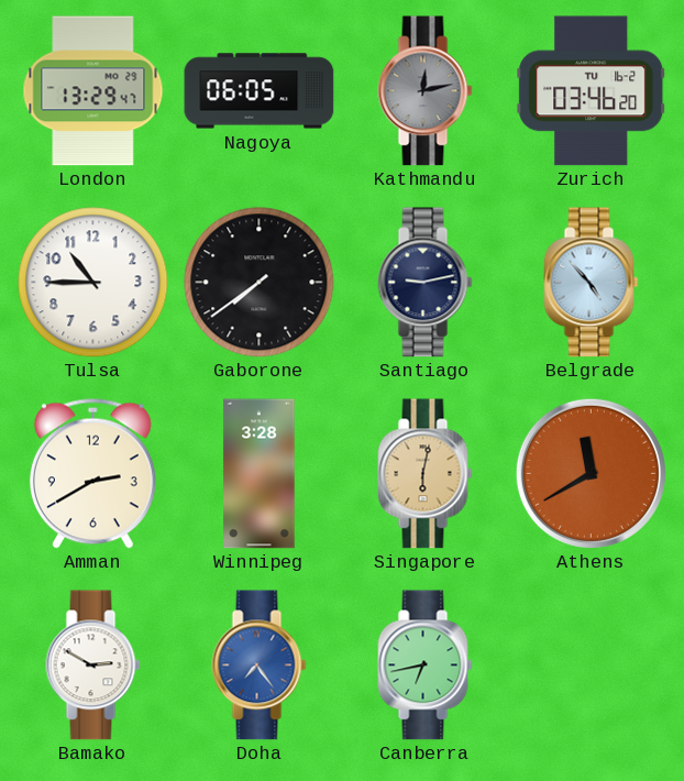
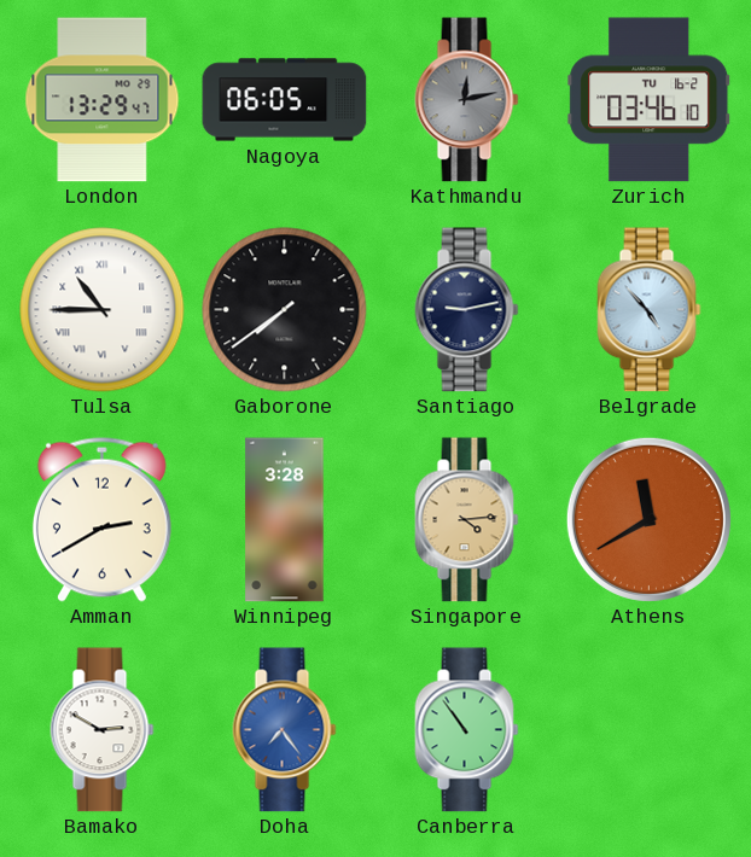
Zurich: 03:46:20 -> 03:46:10 (650, 100)
Tulsa numerals: Arabic -> Roman (103, 310)
Singapore: 6:02 -> 4:14 (467, 520)
Canberra: 6:43 -> 10:54 (467, 730)
